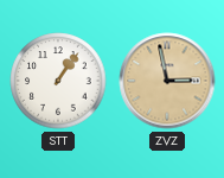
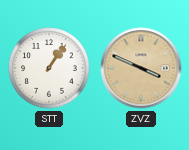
ZVZ: 2:58 -> 3:49 (141, 68)
